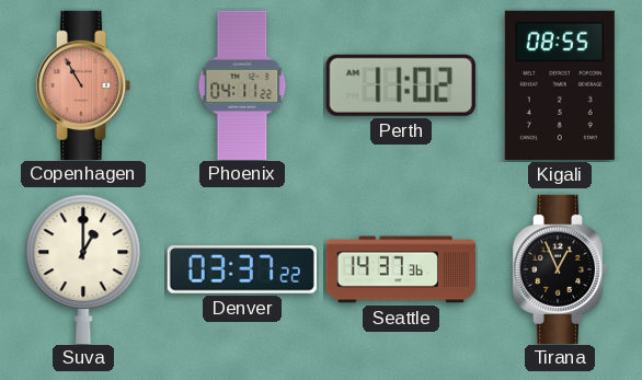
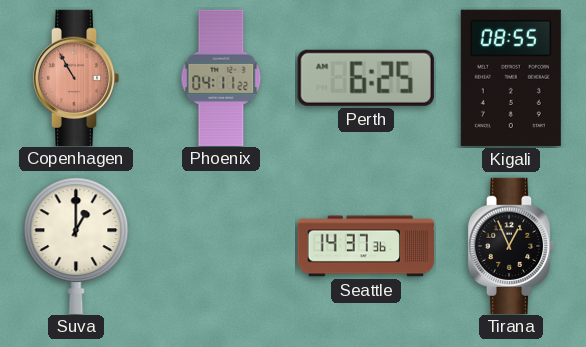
Perth: 11:02 -> 6:25 (366, 78)
Denver: 03:37 -> none (241, 269)
